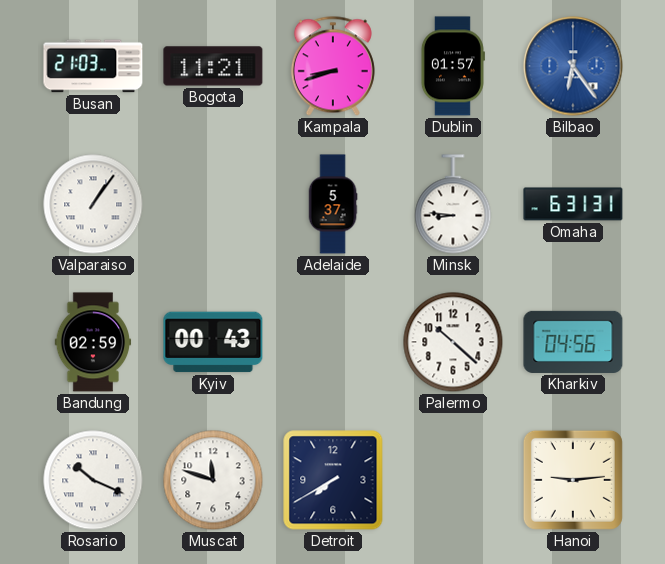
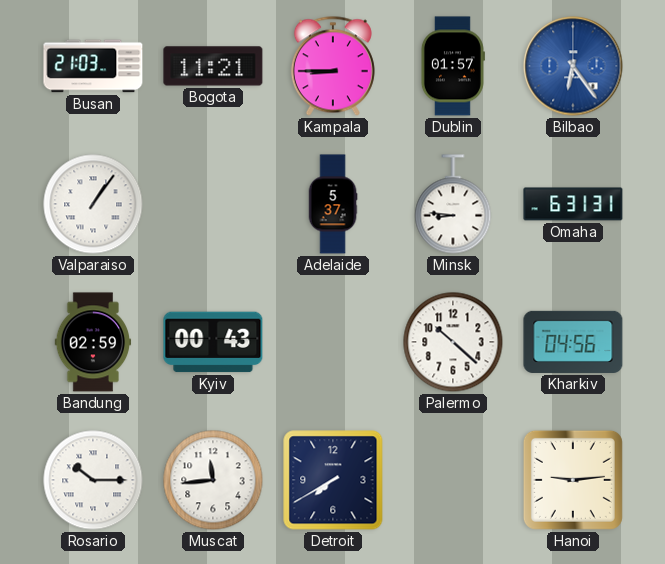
Kampala: 8:42 -> 8:45 (333, 66)
Rosario: 10:19 -> 10:15 (93, 480)
Muscat: 11:48 -> 11:44 (213, 480)
